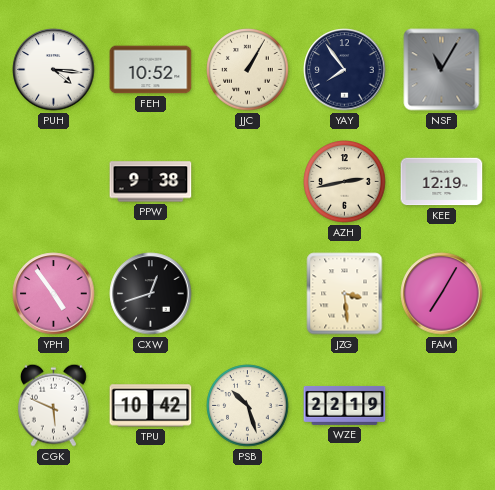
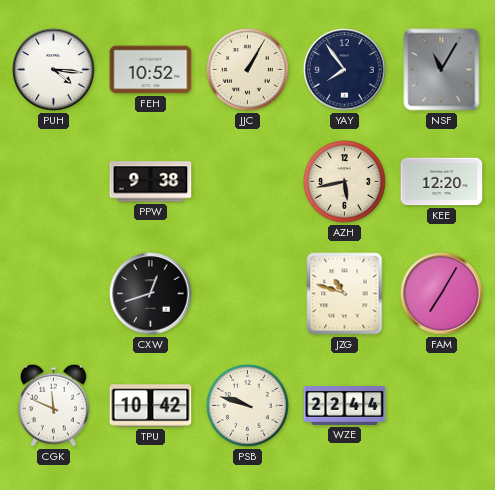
AZH: 2:43 -> 5:43 (345, 182)
KEE: 12:19 -> 12:20 (442, 182)
YPH: 4:54 -> none (54, 294)
JZG: 3:29 -> 10:48 (345, 294)
CGK: 5:49 -> 11:49 (53, 405)
PSB: 10:27 -> 9:48 (248, 406)
WZE: 22:19 -> 22:44 (345, 405)
